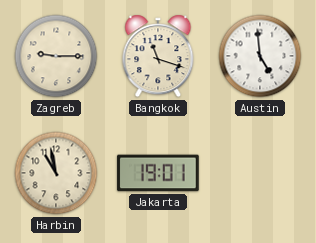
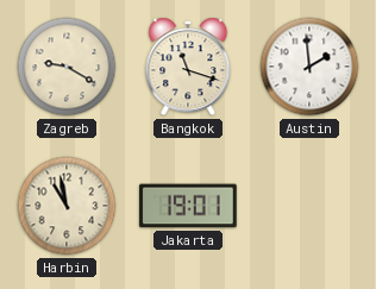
Zagreb: 9:15 -> 9:20 (67, 67)
Austin: 4:59 -> 1:59 (309, 67)
